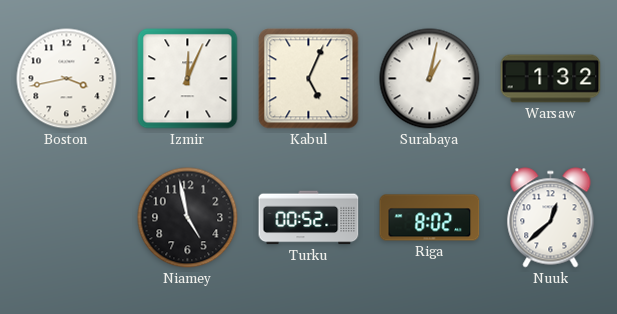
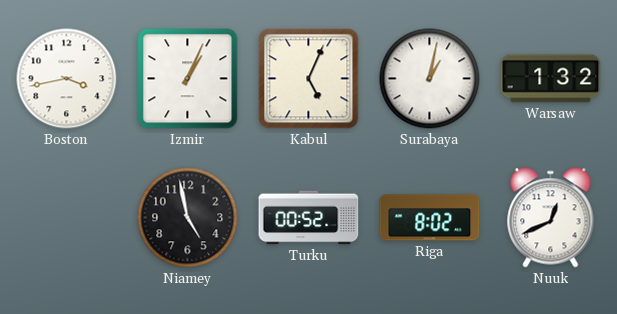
Izmir: 12:04 -> 1:04 (188, 79)
Nuuk: 12:38 -> 12:41 (551, 218)
